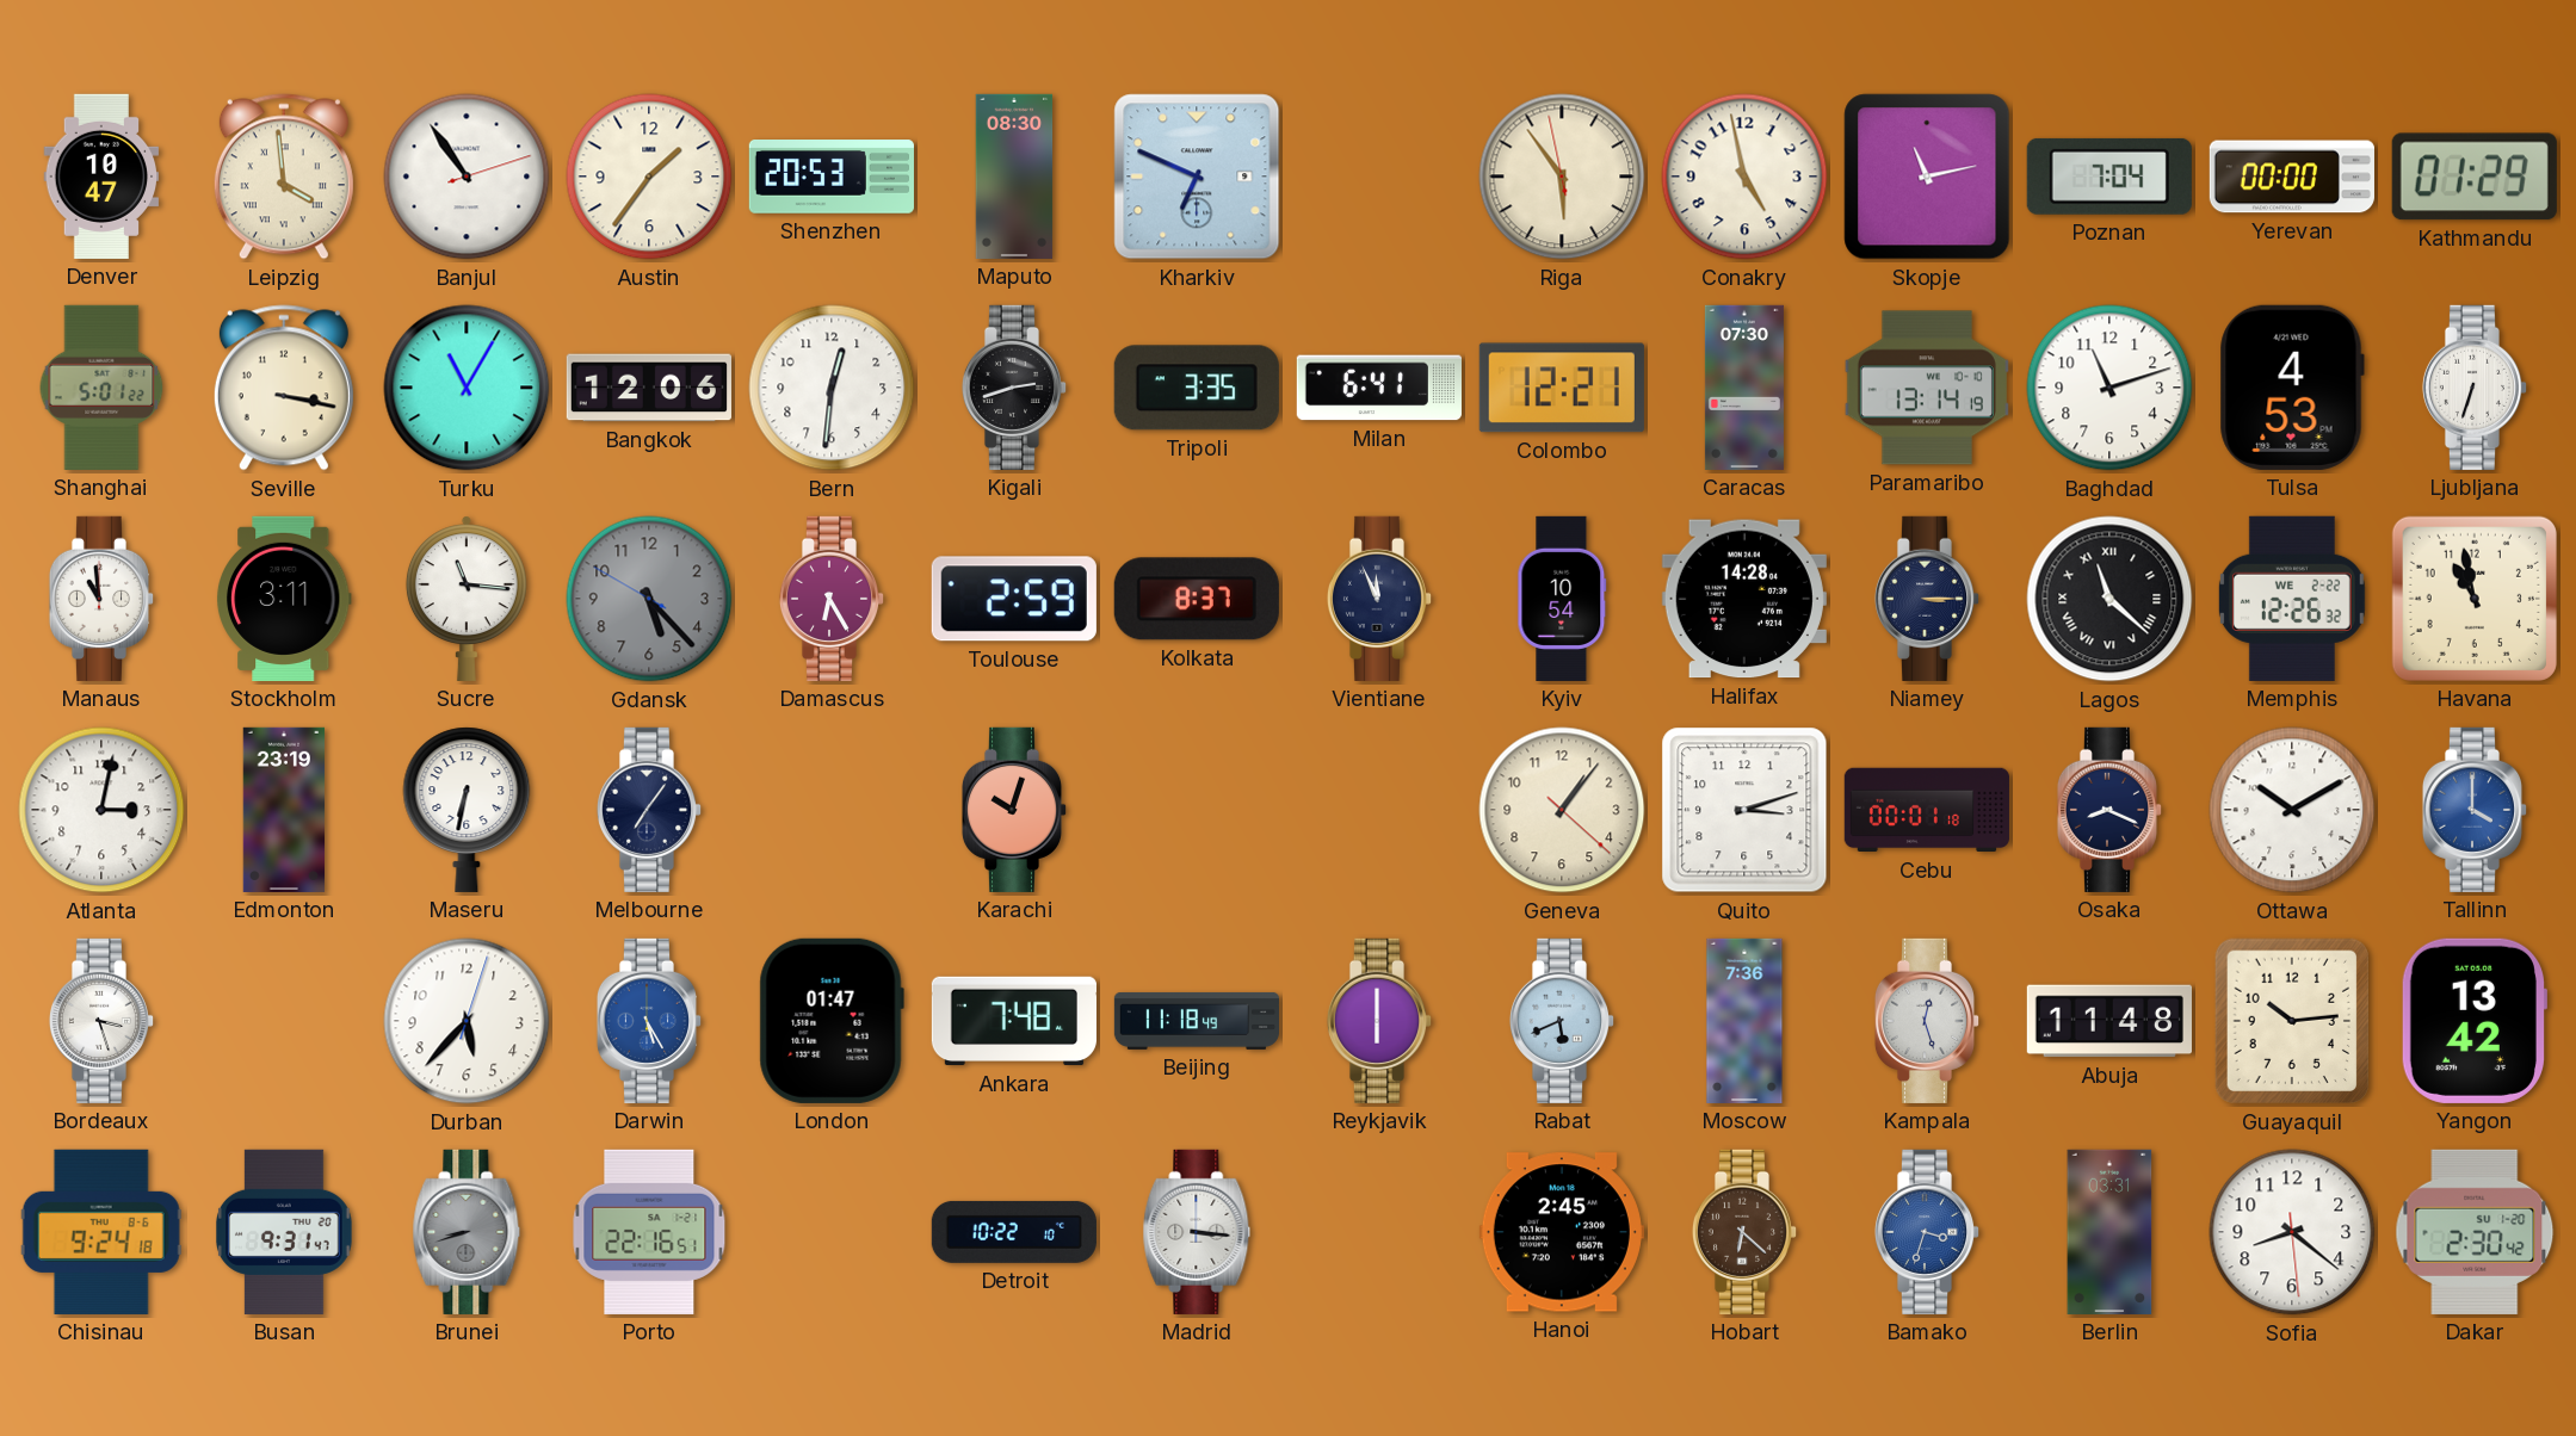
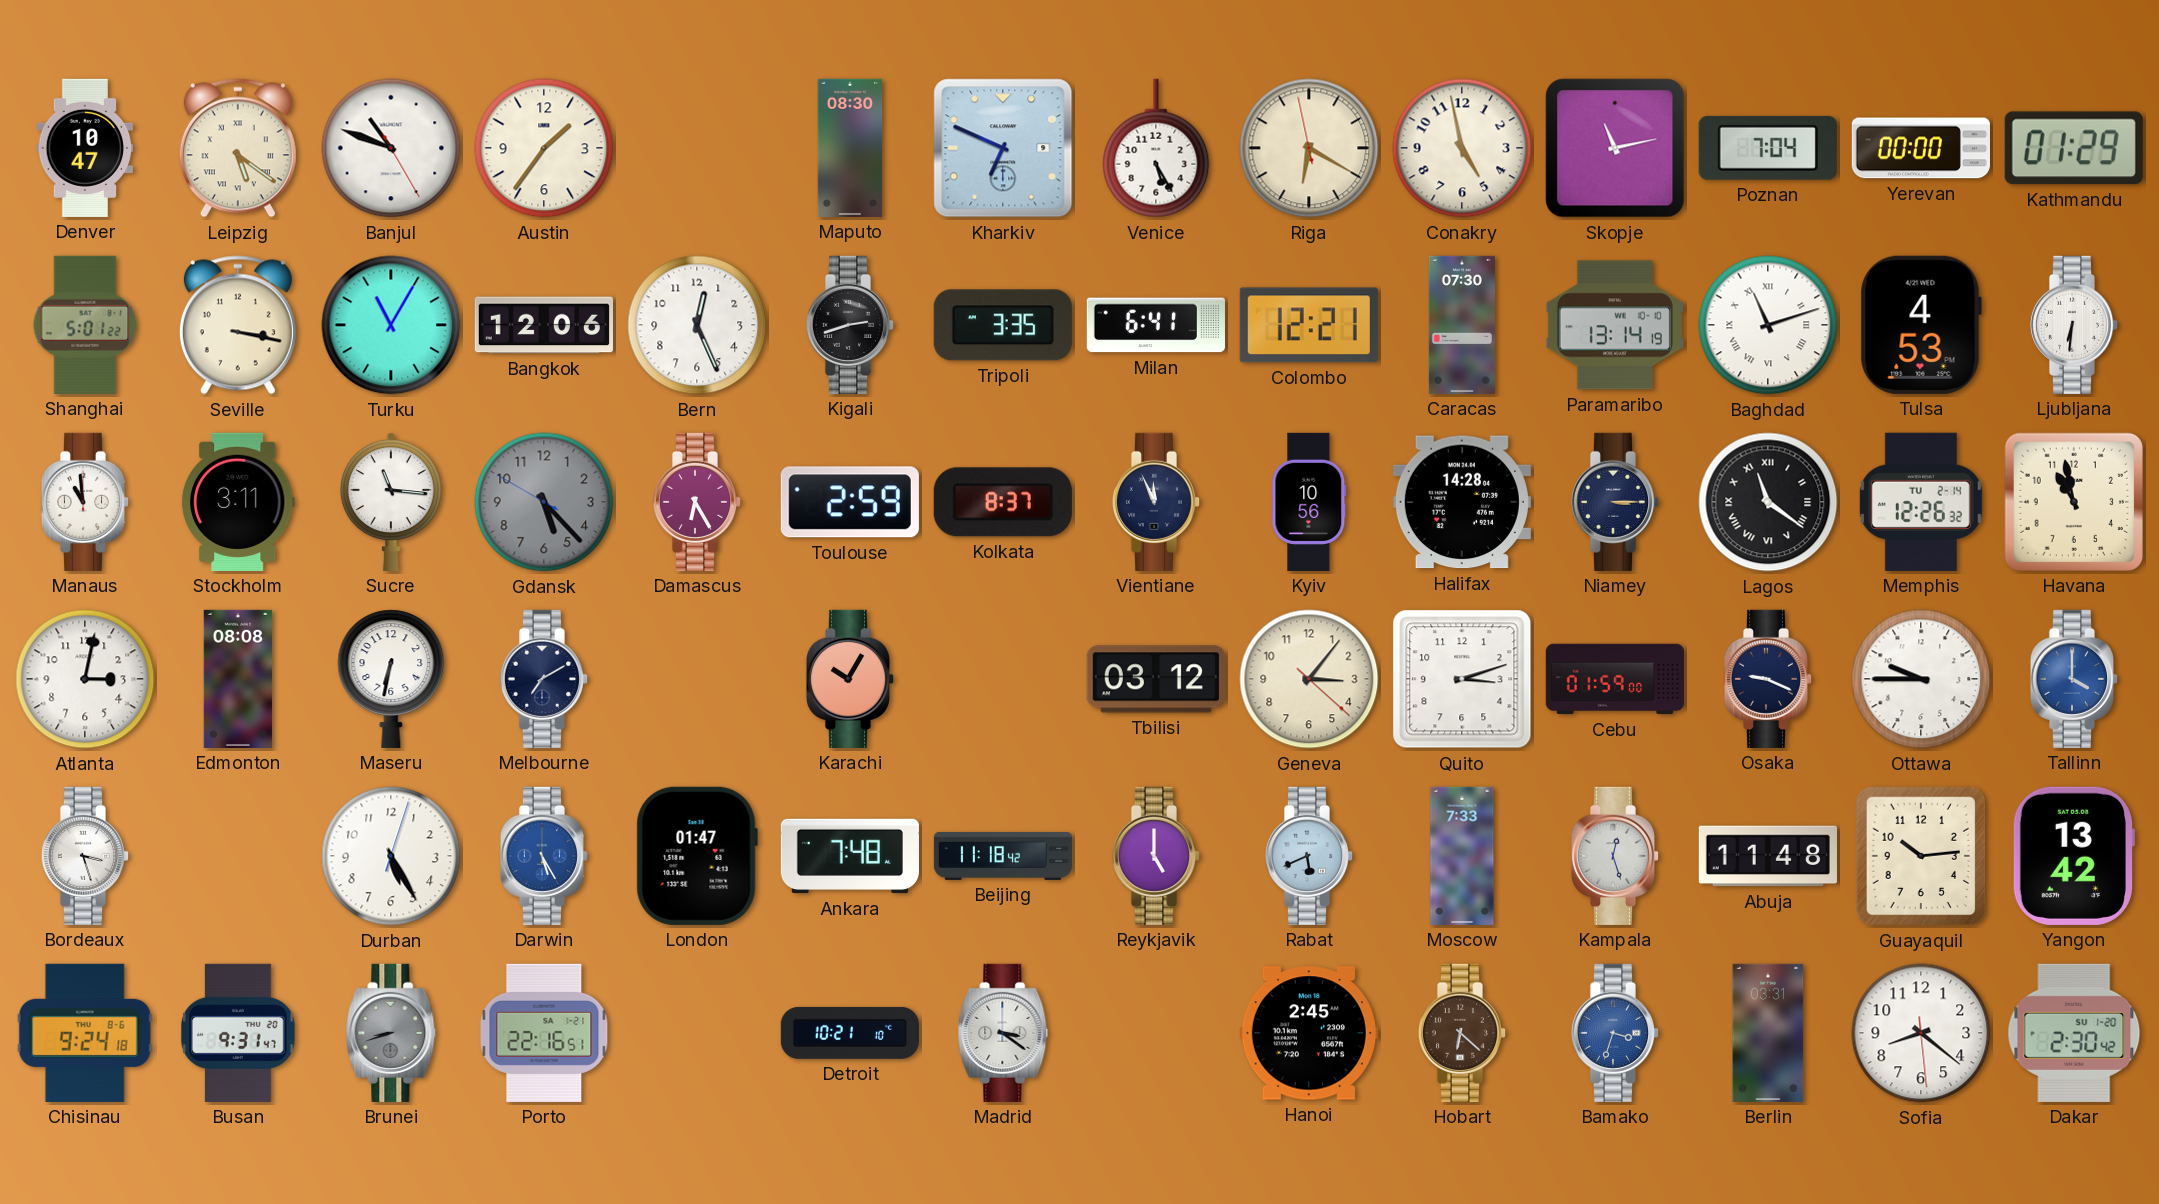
Leipzig: 3:59 -> 5:21 (238, 148)
Banjul: 10:54 -> 10:48 (391, 148)
Shenzhen: 20:53 -> none (832, 178)
Venice: none -> 5:25 (1156, 148)
Riga: 5:53 -> 6:19 (1309, 148)
Bern: 12:31 -> 12:26 (697, 325)
Baghdad numerals: Arabic -> Roman (1768, 325)
Ljubljana: 6:33 -> 6:31 (2074, 325)
Kyiv: 10:54 -> 10:56 (1309, 502)
Lagos: 11:22 -> 11:21 (1768, 502)
Memphis date: WE 2-22 -> TU 2-14 (1921, 502)
Edmonton: 23:19 -> 08:08 (238, 679)
Melbourne: 7:06 -> 7:10 (544, 679)
Karachi: 10:03 -> 10:05 (850, 679)
Tbilisi: none -> 03:12 (1156, 679)
Geneva: 1:06 -> 3:06 (1309, 679)
Cebu: 00:01 -> 01:59 (1615, 679)
Osaka: 8:19 -> 9:19 (1768, 679)
Ottawa: 10:10 -> 9:45 (1921, 679)
Durban: 5:37 -> 5:25 (391, 856)
Beijing: 11:18:49 -> 11:18:42 (1002, 856)
Reykjavik: 6:00 -> 5:00 (1156, 856)
Moscow: 7:36 -> 7:33 (1462, 856)
Detroit: 10:22 -> 10:21 (850, 1033)
Madrid: 3:16 -> 3:21 (1003, 1033)
